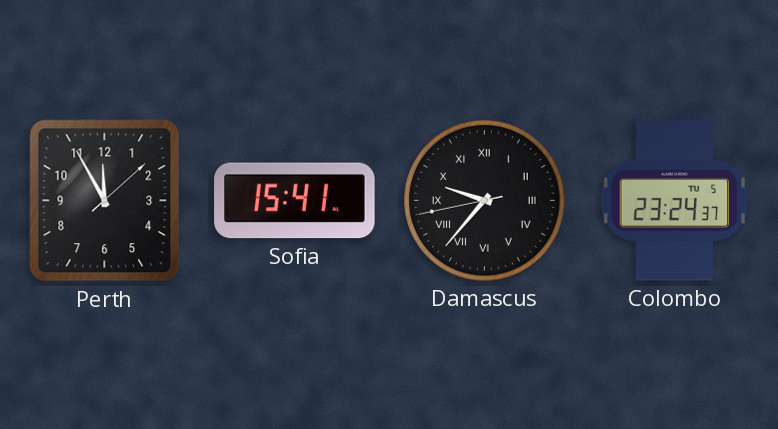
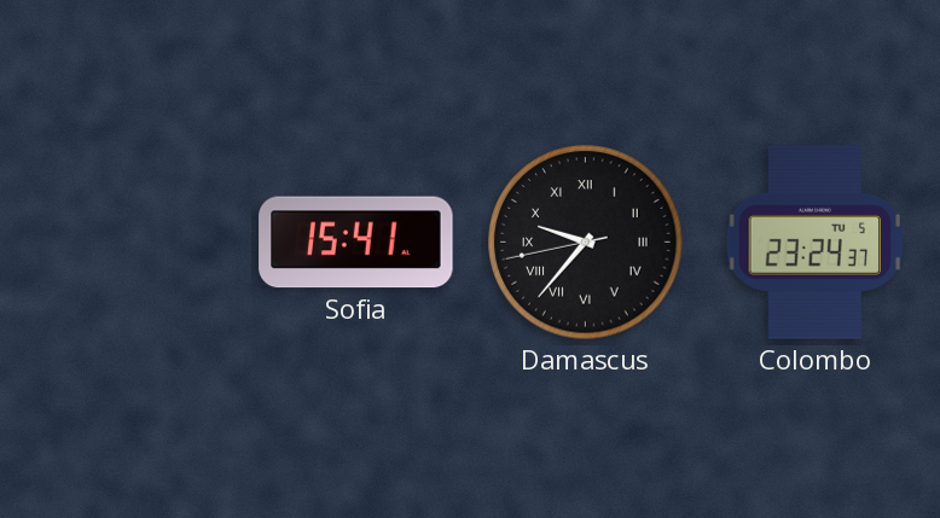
Perth: 11:55 -> none (105, 201)
